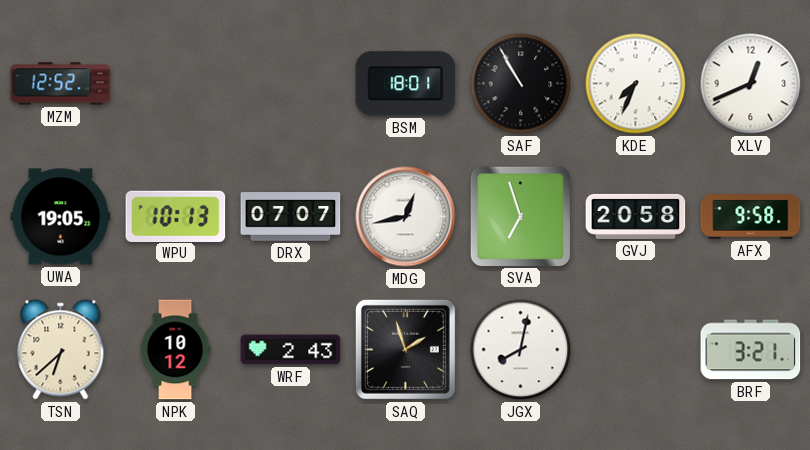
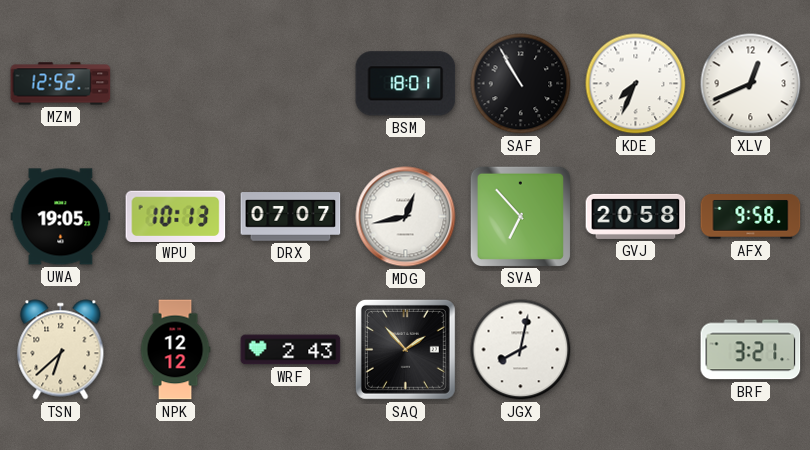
SVA: 6:57 -> 6:53 (520, 216)
NPK: 10:12 -> 12:12 (175, 350)
SAQ: 1:57 -> 1:53 (405, 349)
